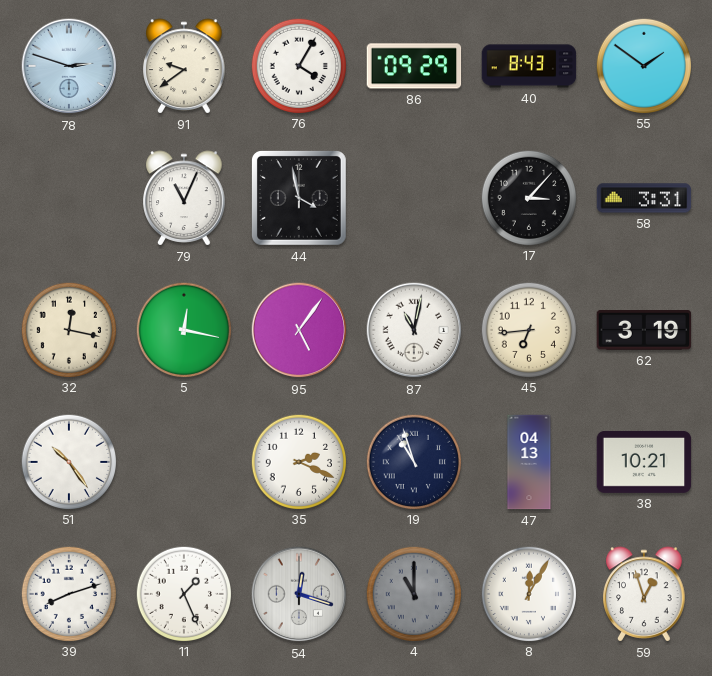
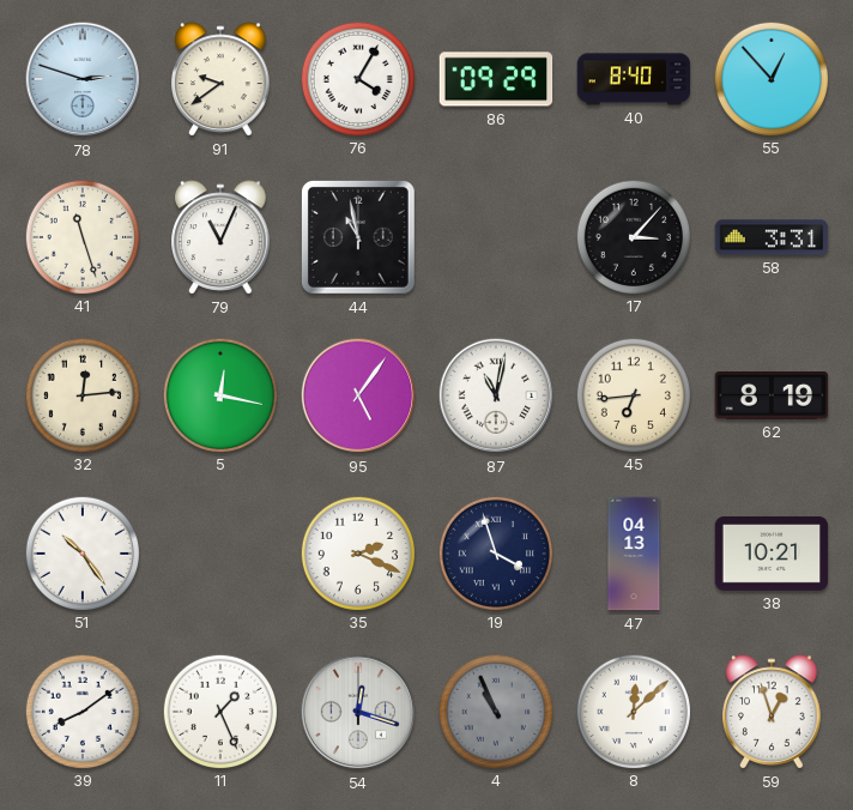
40: 8:43 -> 8:40 (634, 79)
55: 1:51 -> 12:53 (770, 78)
41: none -> 11:27 (81, 236)
44: 3:58 -> 10:58 (358, 237)
32: 12:17 -> 12:14 (81, 394)
62: 3:19 -> 8:19 (772, 397)
19: 10:57 -> 3:57 (495, 552)
39: 8:12 -> 8:09 (81, 711)
4: 11:00 -> 10:56 (495, 711)
8: 12:05 -> 12:08 (633, 711)
